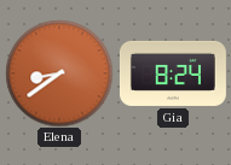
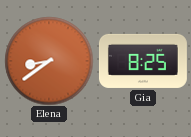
Gia: 8:24 -> 8:25 (143, 61)
